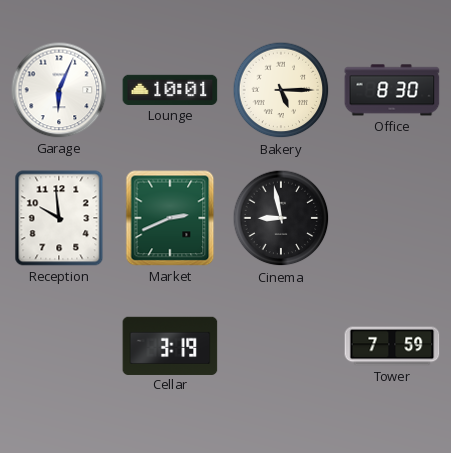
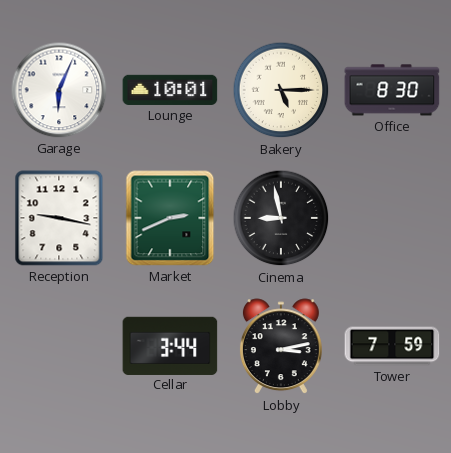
Reception: 9:59 -> 9:17 (59, 218)
Cellar: 3:19 -> 3:44 (170, 345)
Lobby: none -> 3:13 (281, 347)
